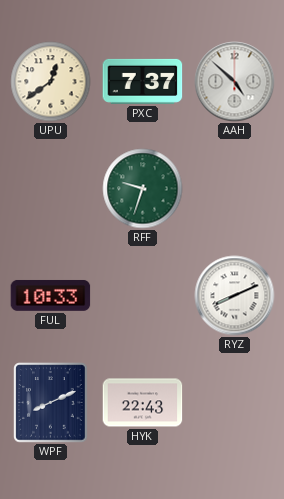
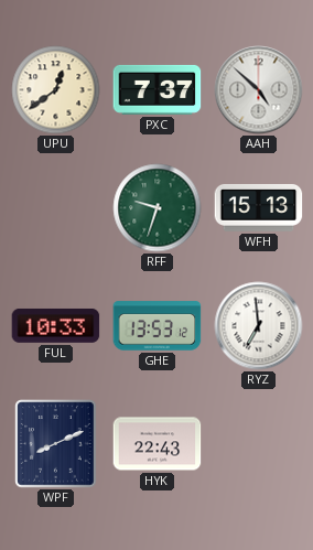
WFH: none -> 15:13 (259, 208)
GHE: none -> 13:53 (158, 326)
RYZ: 8:11 -> 6:59 (259, 326)
